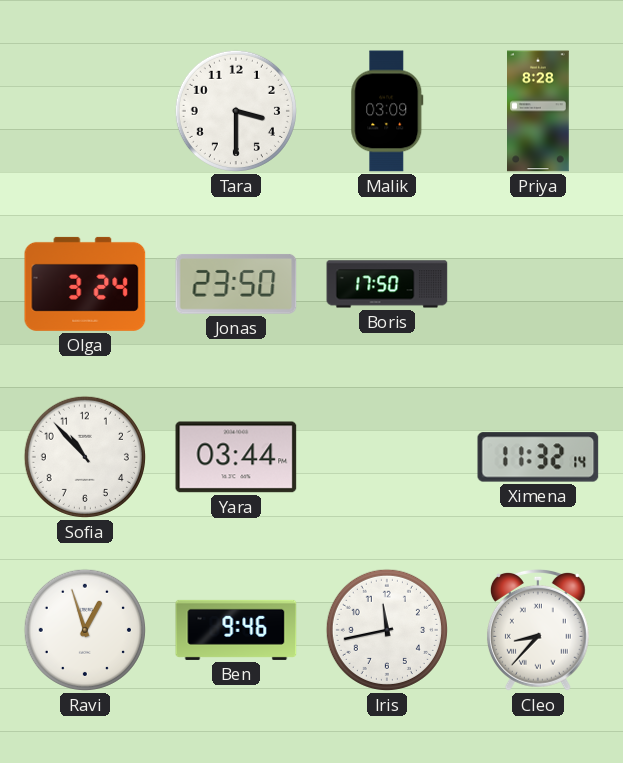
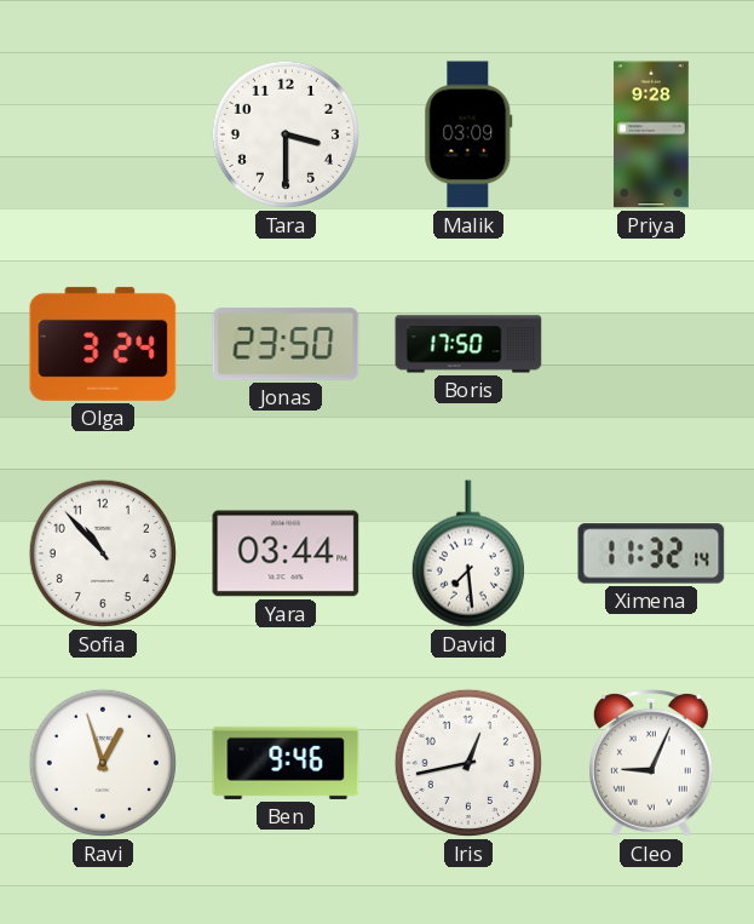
Priya: 8:28 -> 9:28 (652, 134)
David: none -> 7:29 (468, 553)
Iris: 11:43 -> 12:43 (468, 763)
Cleo: 8:37 -> 9:04 (651, 763)
